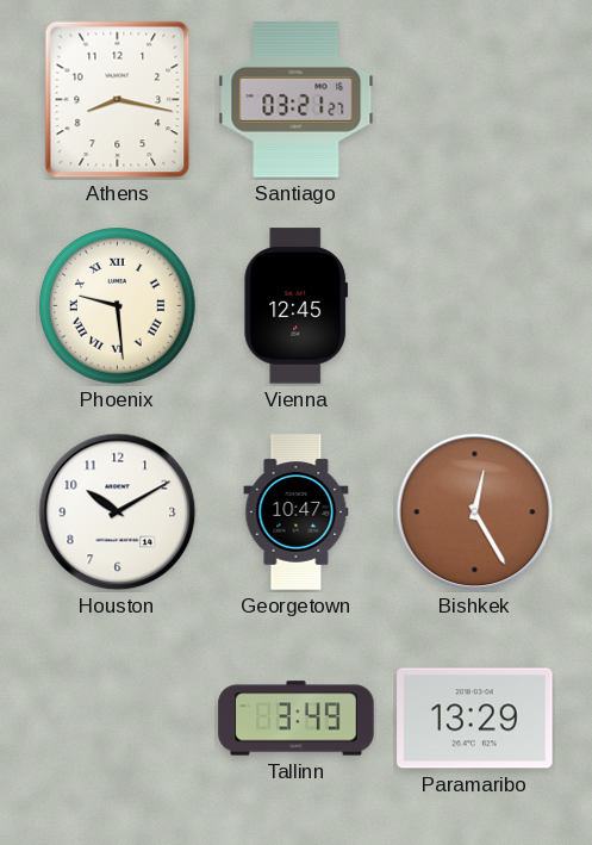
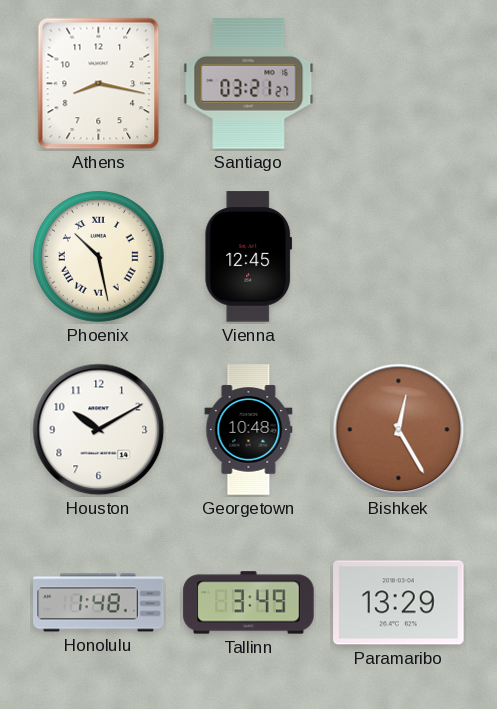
Phoenix: 9:29 -> 10:28 (99, 257)
Georgetown: 10:47 -> 10:48 (249, 430)
Honolulu: none -> 1:48 (99, 603)
